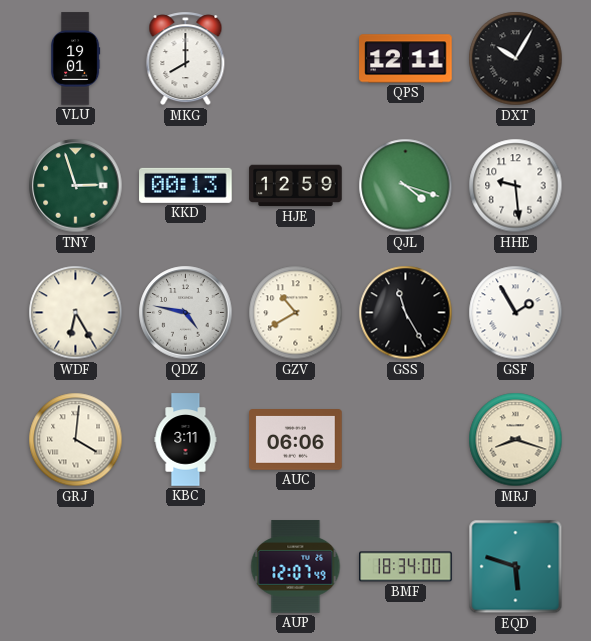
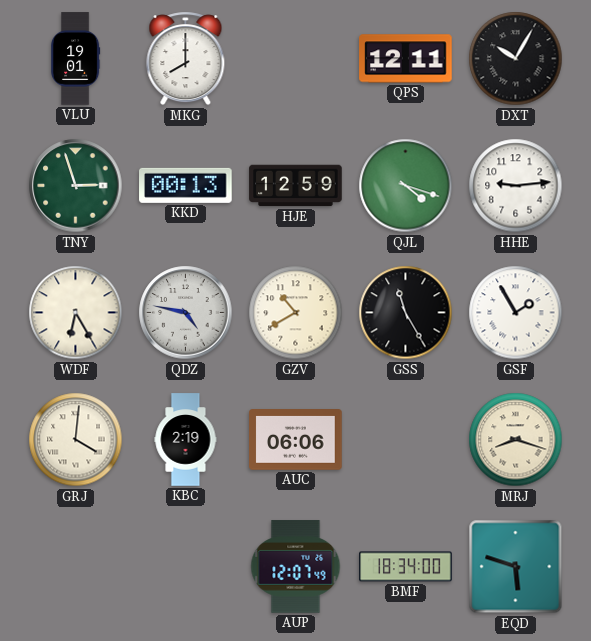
HHE: 9:29 -> 9:14 (516, 186)
KBC: 3:11 -> 2:19 (186, 440)
